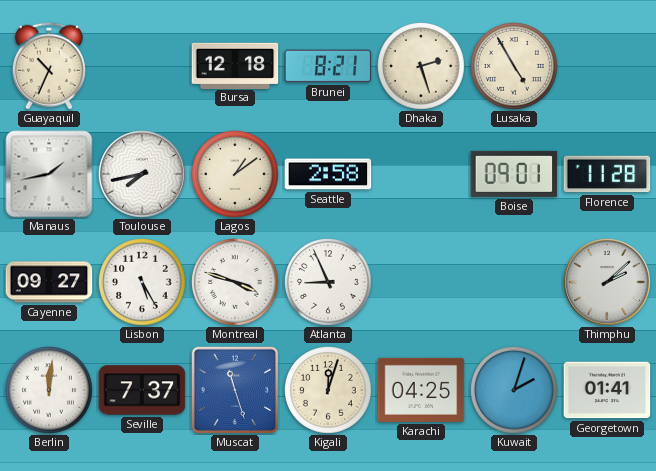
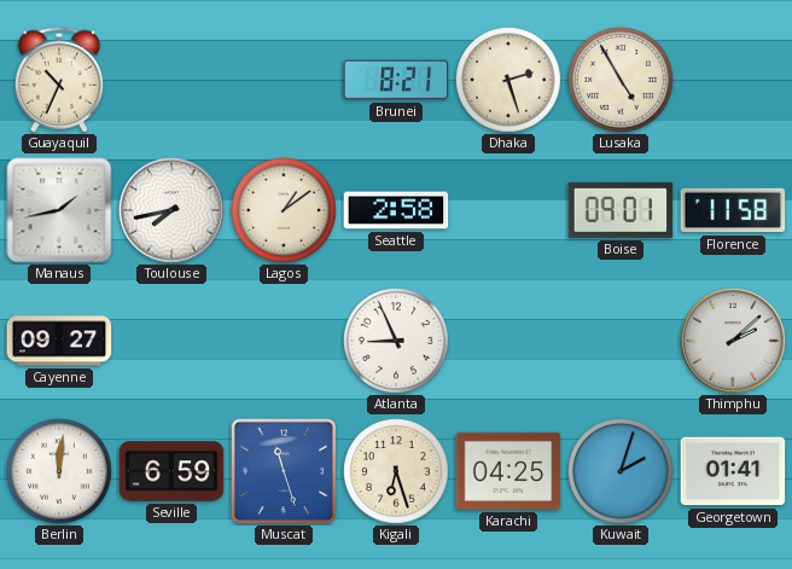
Bursa: 12:18 -> none (235, 65)
Florence: 11:28 -> 11:58 (733, 210)
Lisbon: 5:25 -> none (143, 283)
Montreal: 3:48 -> none (236, 283)
Seville: 7:37 -> 6:59 (171, 471)
Kigali: 12:03 -> 6:27 (397, 472)
